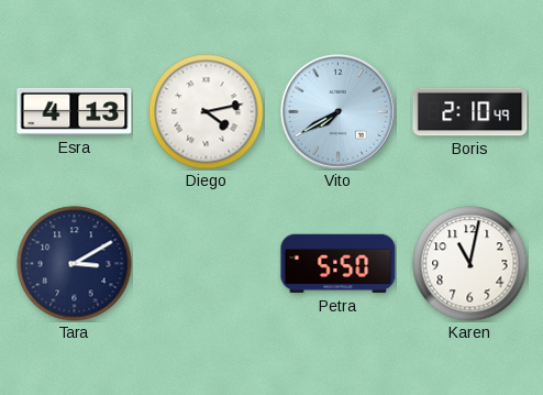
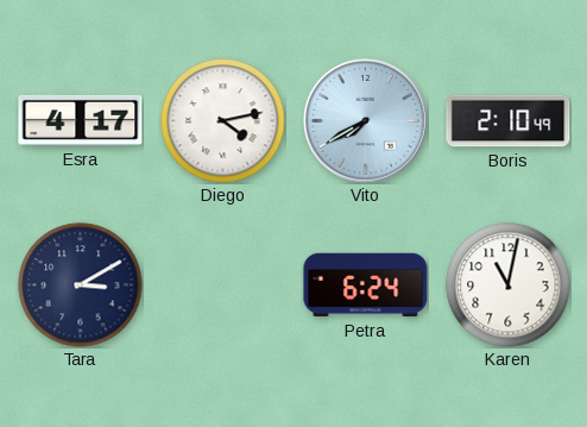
Esra: 4:13 -> 4:17 (81, 120)
Petra: 5:50 -> 6:24 (366, 285)
